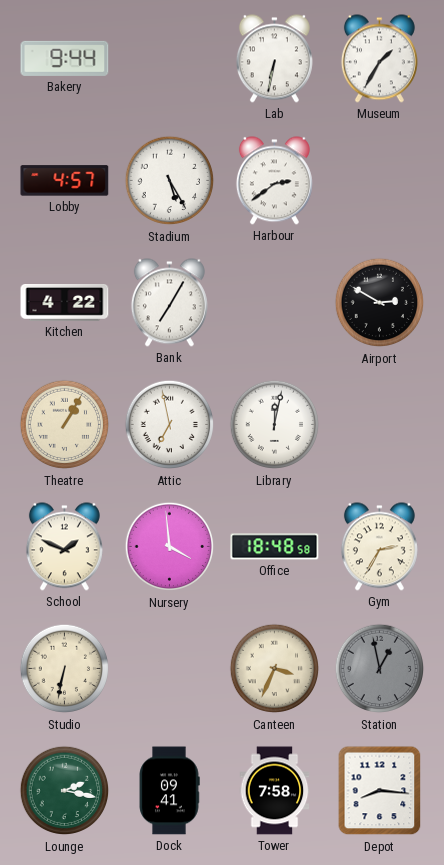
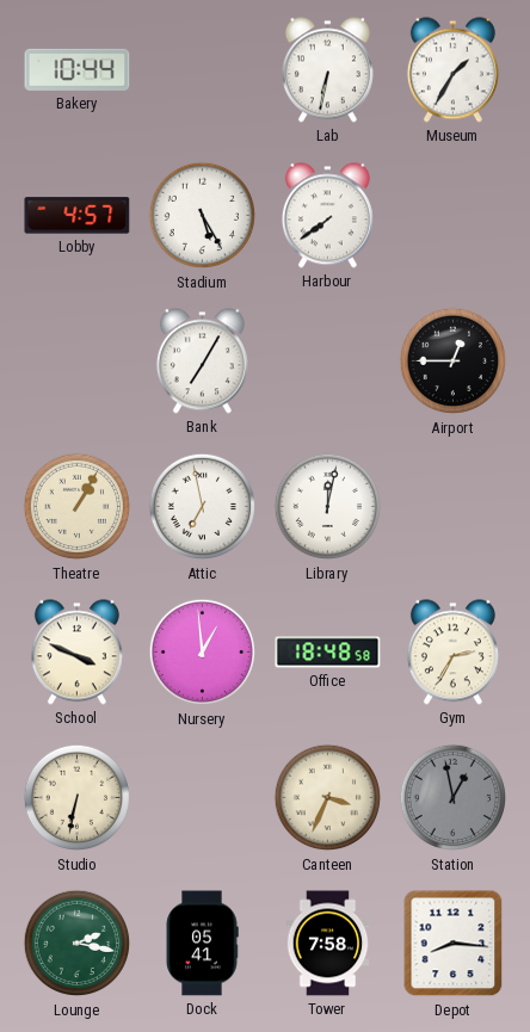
Bakery: 9:44 -> 10:44 (78, 69)
Harbour: 2:39 -> 7:39 (327, 216)
Kitchen: 4:22 -> none (65, 303)
Airport: 2:50 -> 12:45 (454, 361)
School: 1:49 -> 3:49 (76, 653)
Nursery: 3:59 -> 12:59 (203, 653)
Dock: 09:41 -> 05:41 (202, 944)
